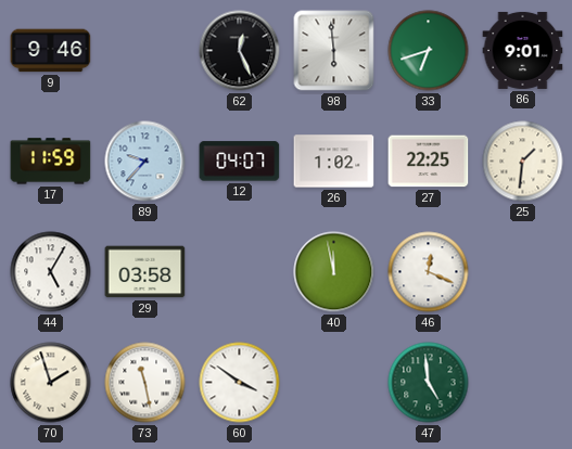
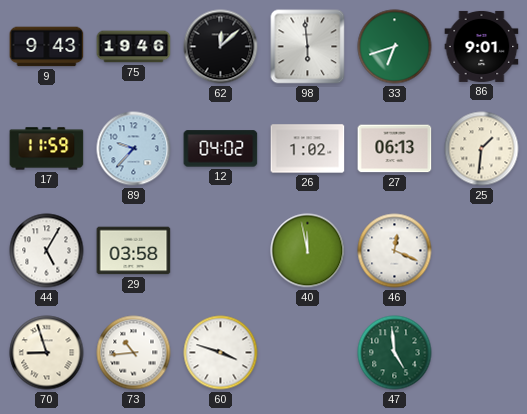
9: 9:46 -> 9:43 (47, 47)
75: none -> 19:46 (134, 47)
62: 12:26 -> 12:08 (221, 47)
12: 04:07 -> 04:02 (221, 149)
27: 22:25 -> 06:13 (395, 149)
70: 1:57 -> 8:57 (47, 353)
73: 11:28 -> 10:44 (134, 353)
60: 3:51 -> 3:48 (221, 353)
